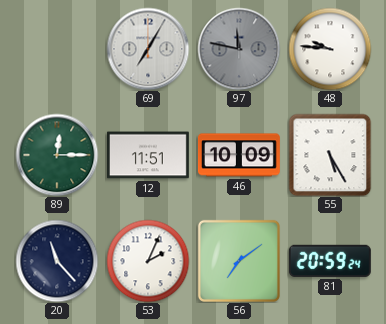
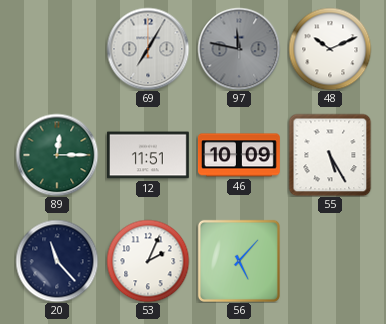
48: 9:46 -> 10:11 (330, 49)
56: 7:09 -> 5:07 (239, 261)
81: 20:59 -> none (330, 261)
